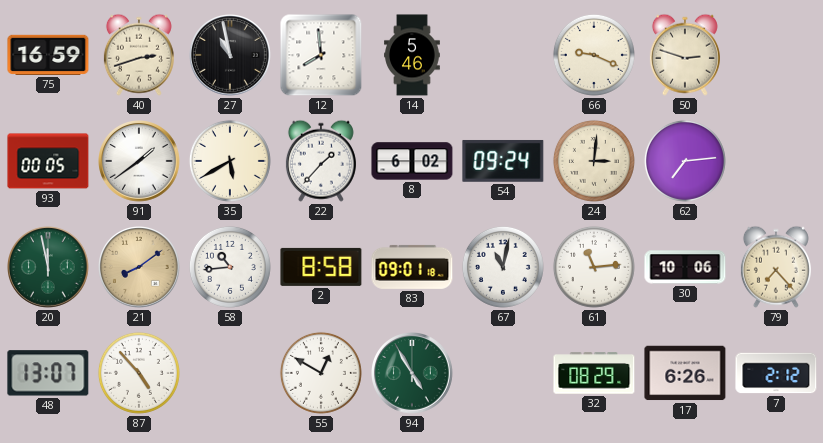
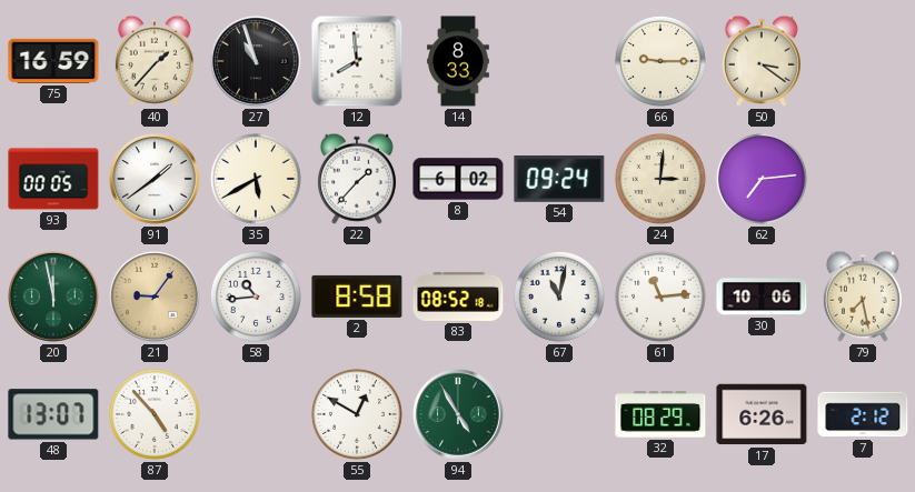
40: 2:42 -> 1:37 (155, 61)
27: 10:58 -> 10:57 (257, 62)
14: 5:46 -> 8:33 (458, 61)
66: 9:19 -> 9:15 (660, 61)
50: 2:48 -> 3:21 (762, 61)
21: 8:09 -> 9:06 (156, 298)
83: 09:01 -> 08:52 (458, 297)
79: 7:23 -> 7:28 (863, 297)
